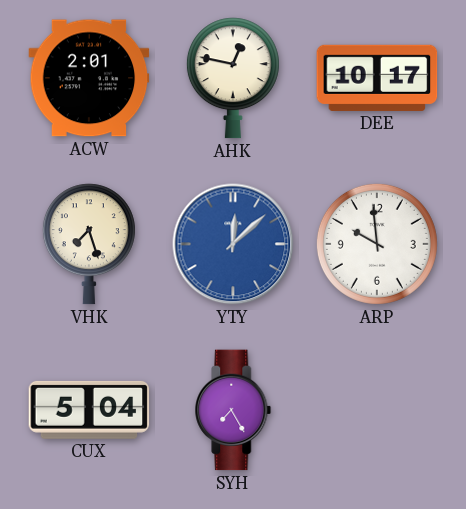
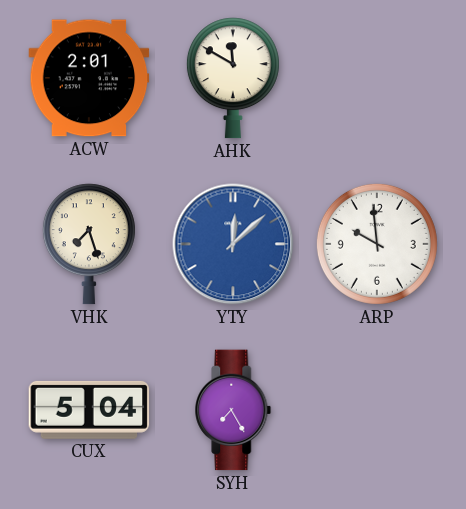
AHK: 12:47 -> 11:50 (233, 78)
DEE: 10:17 -> none (377, 78)
